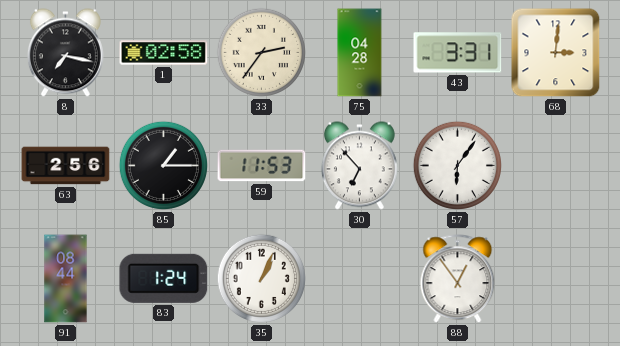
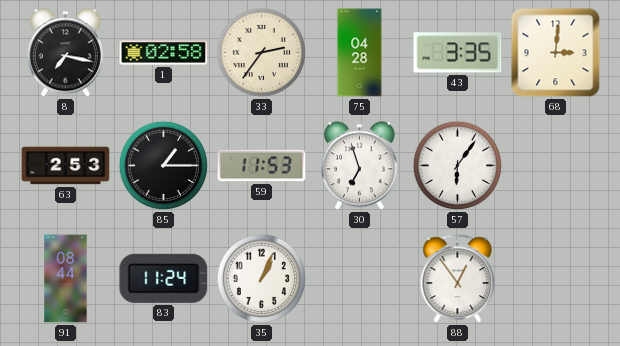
43: 3:31 -> 3:35 (458, 53)
63: 2:56 -> 2:53 (66, 166)
30: 6:53 -> 6:57 (359, 166)
83: 1:24 -> 11:24 (164, 278)
